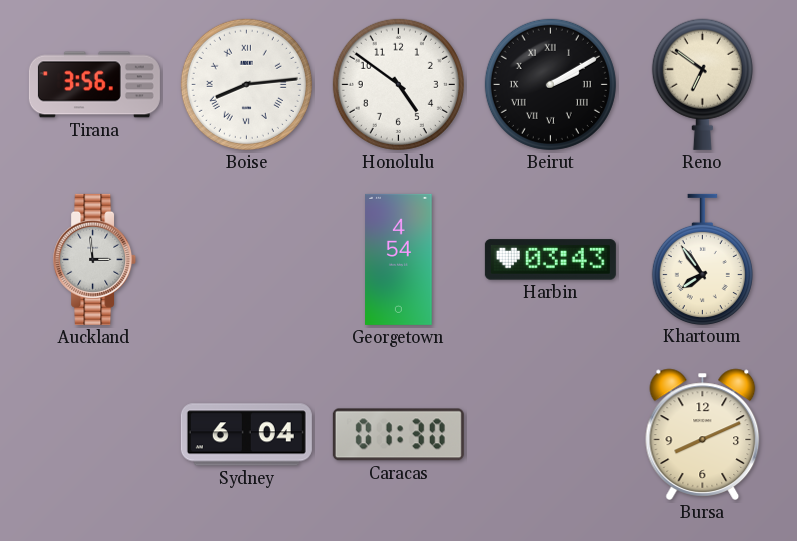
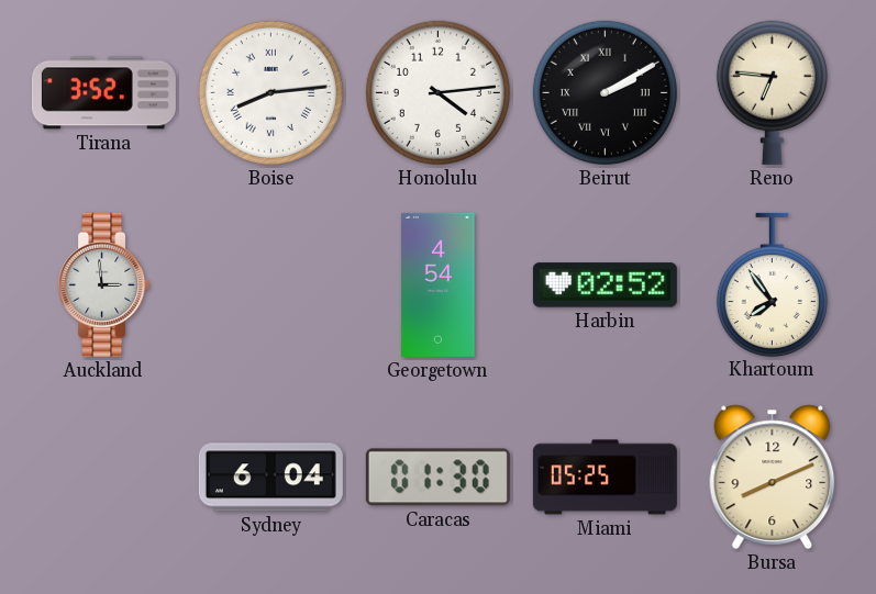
Tirana: 3:56 -> 3:52 (103, 93)
Honolulu: 4:51 -> 4:14 (437, 92)
Reno: 6:51 -> 6:46 (772, 92)
Harbin: 03:43 -> 02:52 (605, 285)
Miami: none -> 05:25 (605, 478)
